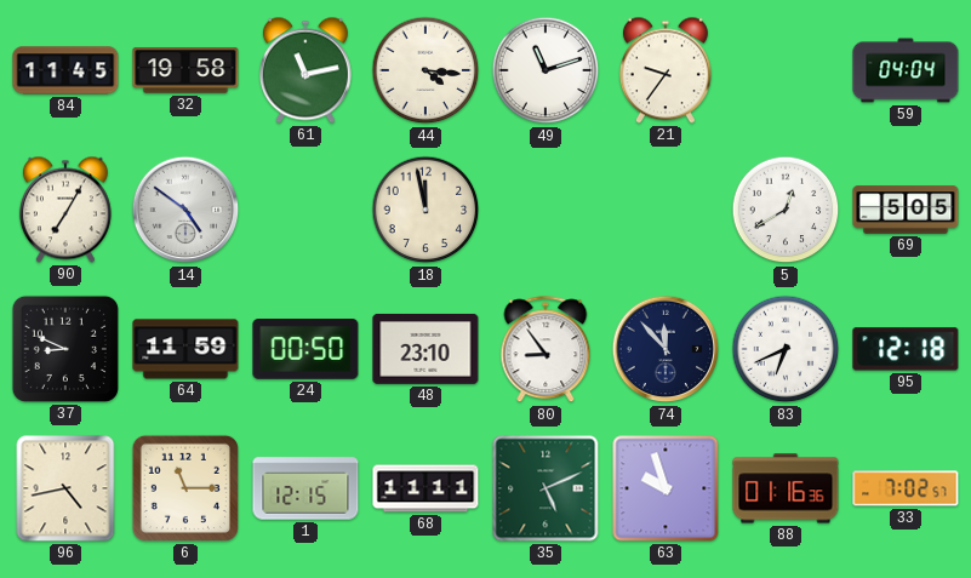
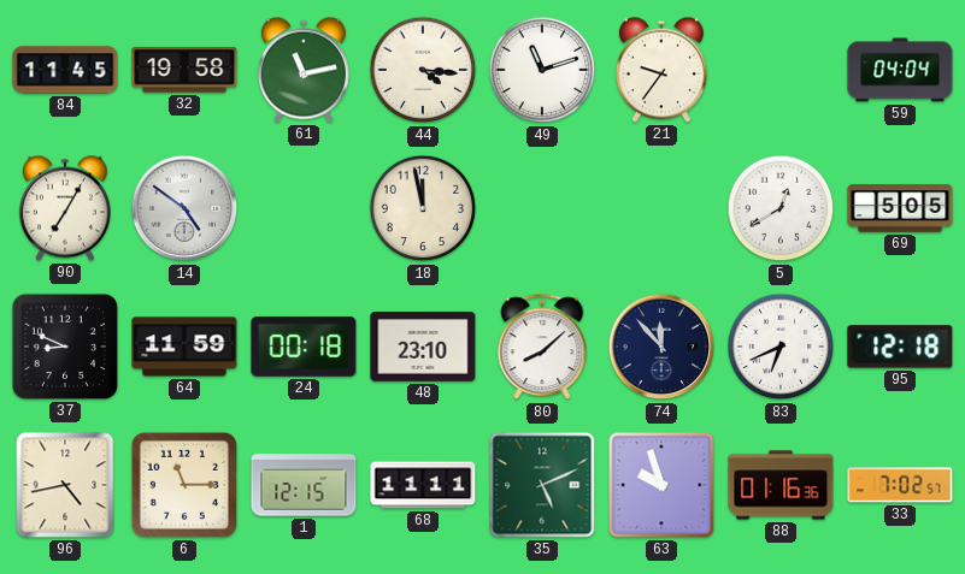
24: 00:50 -> 00:18 (304, 348)
80: 8:54 -> 8:08 (542, 348)
